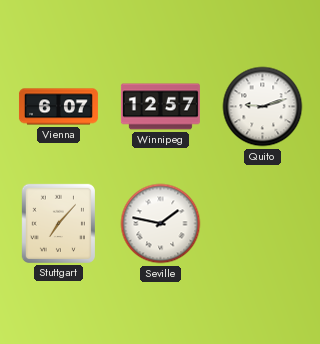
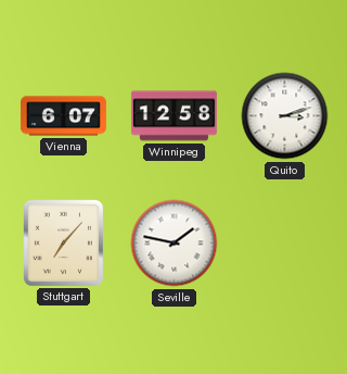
Winnipeg: 12:57 -> 12:58 (173, 116)
Quito: 9:12 -> 3:12 (285, 116)
